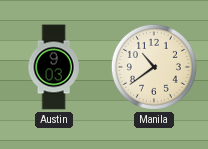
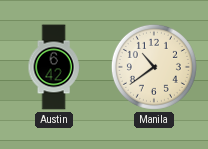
Austin: 9:03 -> 6:42 (54, 67)
